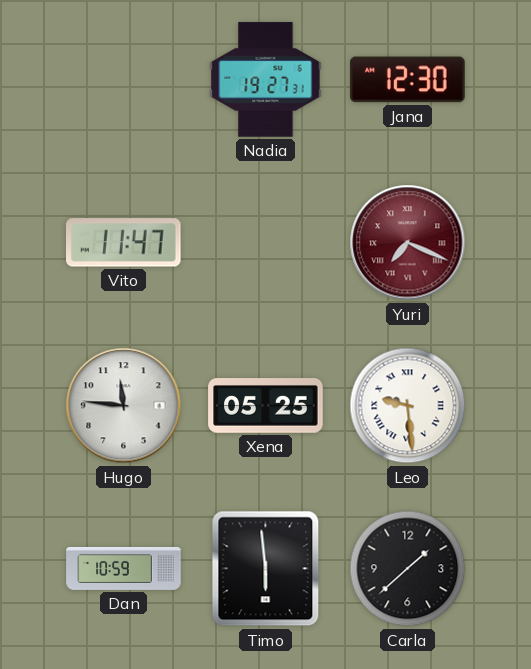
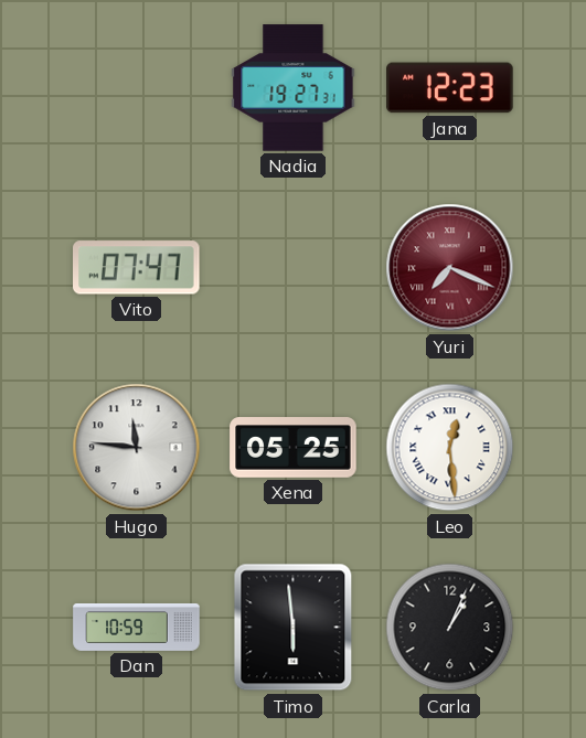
Jana: 12:30 -> 12:23 (450, 88)
Vito: 11:47 -> 07:47 (137, 268)
Leo: 9:29 -> 12:29 (450, 448)
Carla: 1:38 -> 1:04 (450, 628)
